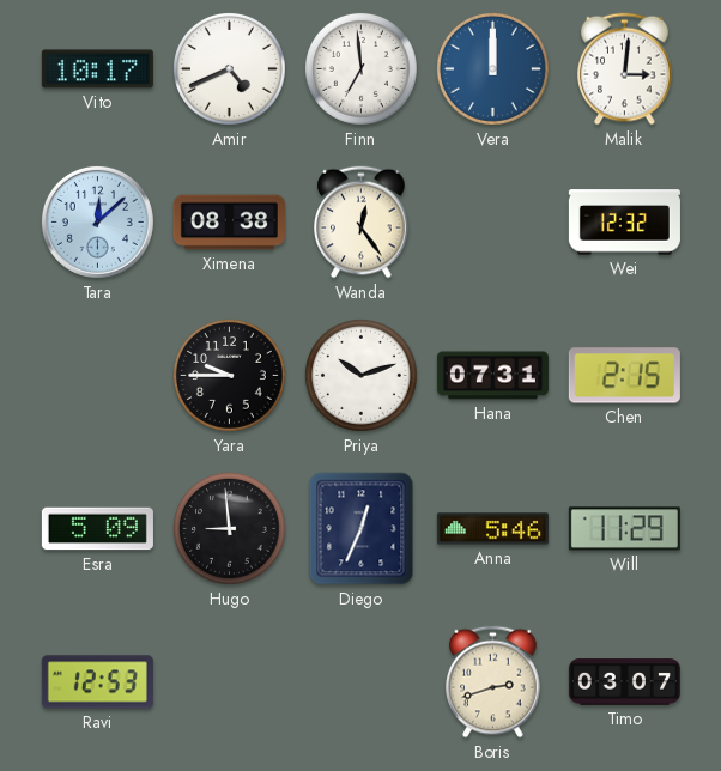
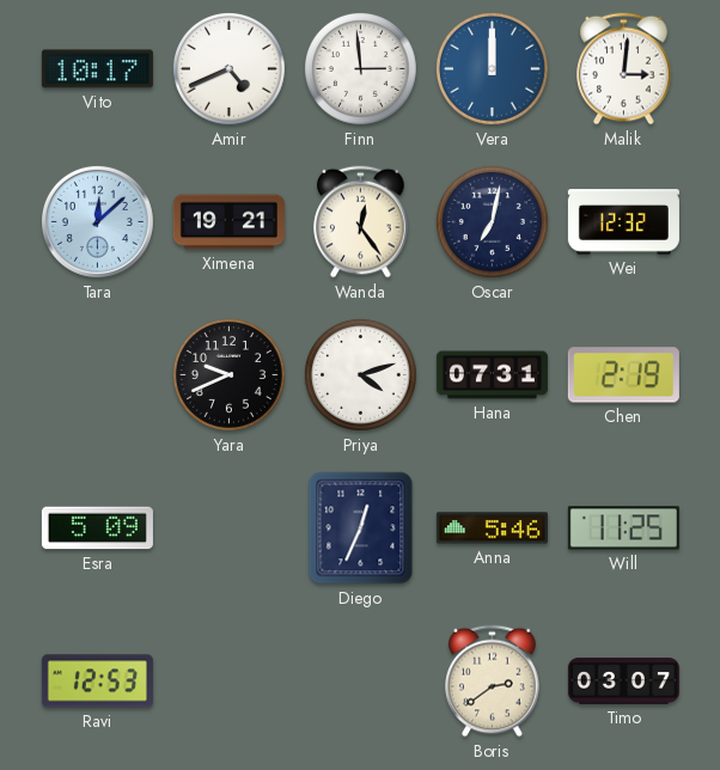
Finn: 6:59 -> 2:59 (360, 68)
Ximena: 08:38 -> 19:21 (228, 222)
Oscar: none -> 7:02 (492, 221)
Yara: 9:45 -> 9:41 (228, 374)
Priya: 10:12 -> 4:12 (360, 374)
Chen: 2:15 -> 2:19 (623, 375)
Hugo: 8:59 -> none (229, 528)
Will: 11:29 -> 11:25 (623, 528)
Boris: 2:42 -> 2:39 (493, 682)
